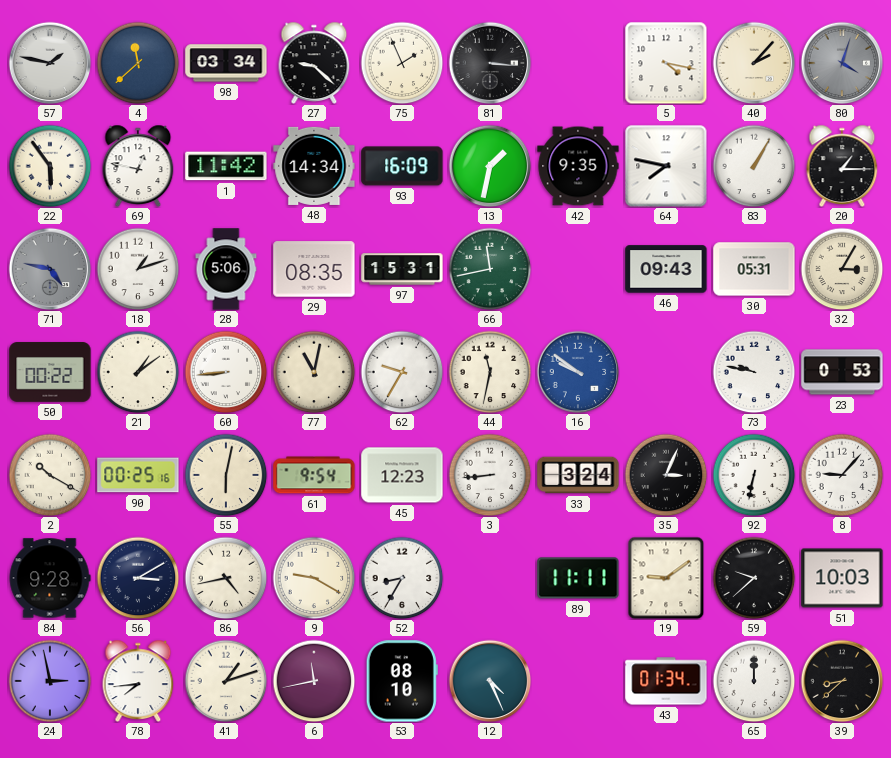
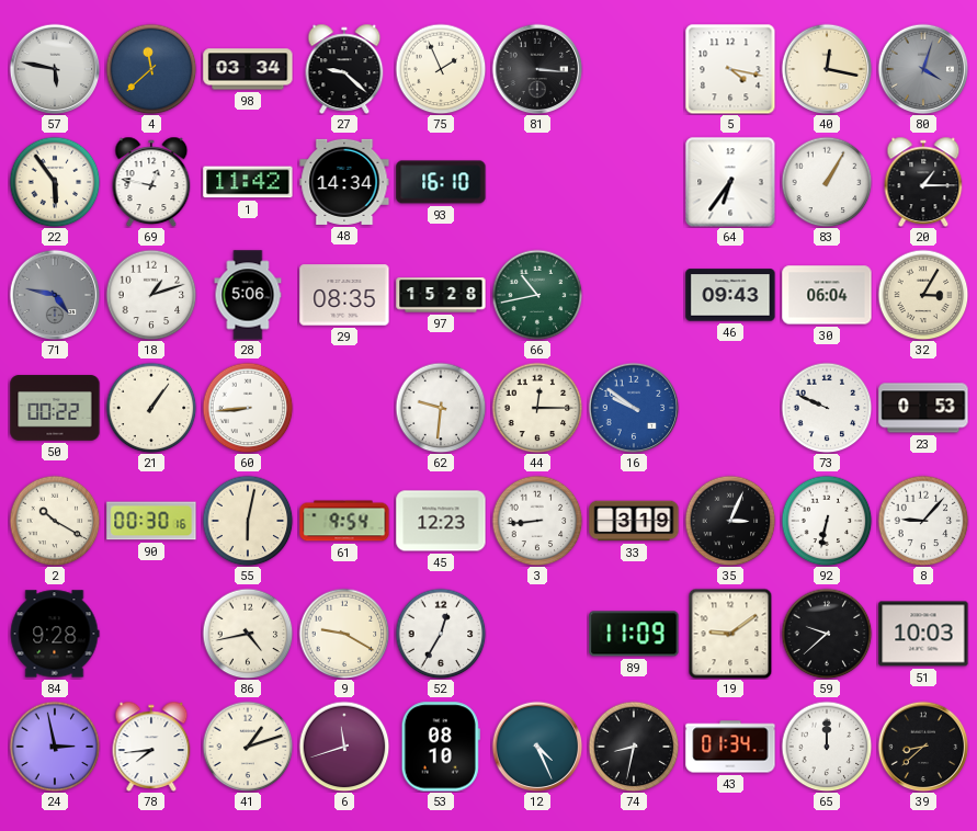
57: 1:47 -> 5:47 (55, 69)
40: 2:07 -> 12:17 (827, 69)
93: 16:09 -> 16:10 (441, 182)
13: 1:32 -> none (490, 166)
42: 9:35 -> none (578, 166)
64: 7:47 -> 6:36 (730, 182)
97: 15:31 -> 15:28 (441, 295)
66: 11:43 -> 10:43 (537, 295)
30: 05:31 -> 06:04 (827, 295)
21: 1:09 -> 1:06 (151, 408)
77: 11:02 -> none (314, 372)
62: 9:35 -> 9:31 (441, 408)
44: 11:32 -> 12:15 (537, 408)
73: 9:47 -> 9:49 (827, 408)
90: 00:25 -> 00:30 (151, 521)
33: 3:24 -> 3:19 (634, 521)
56: 3:10 -> none (138, 578)
52: 8:35 -> 12:35 (441, 634)
89: 11:11 -> 11:09 (634, 634)
6: 11:43 -> 11:42 (344, 747)
74: none -> 8:32 (634, 747)
